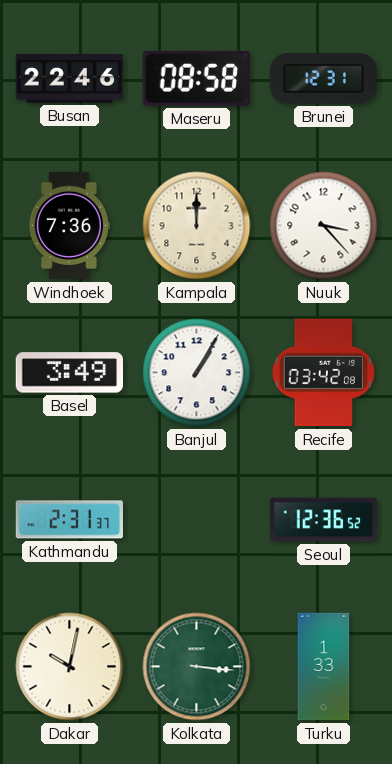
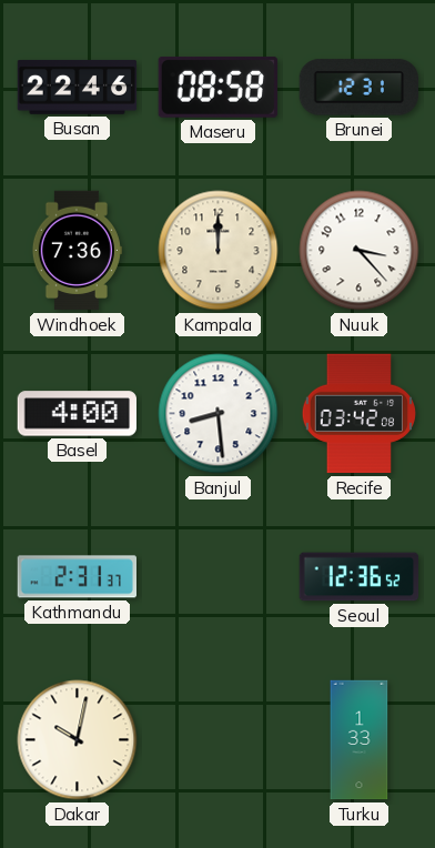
Basel: 3:49 -> 4:00 (77, 414)
Banjul: 1:05 -> 8:29 (219, 414)
Kolkata: 3:16 -> none (197, 667)
